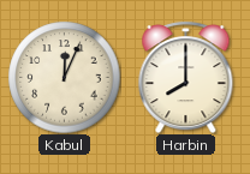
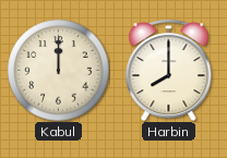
Kabul: 12:04 -> 12:00 (58, 70)
